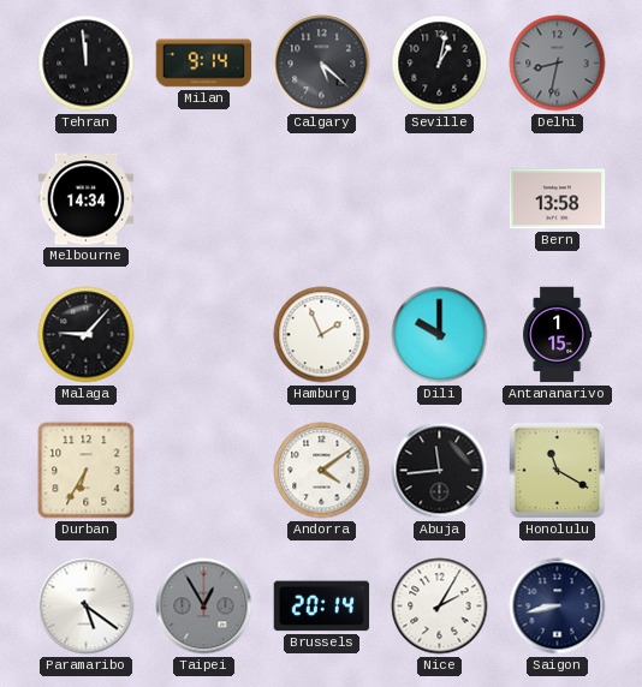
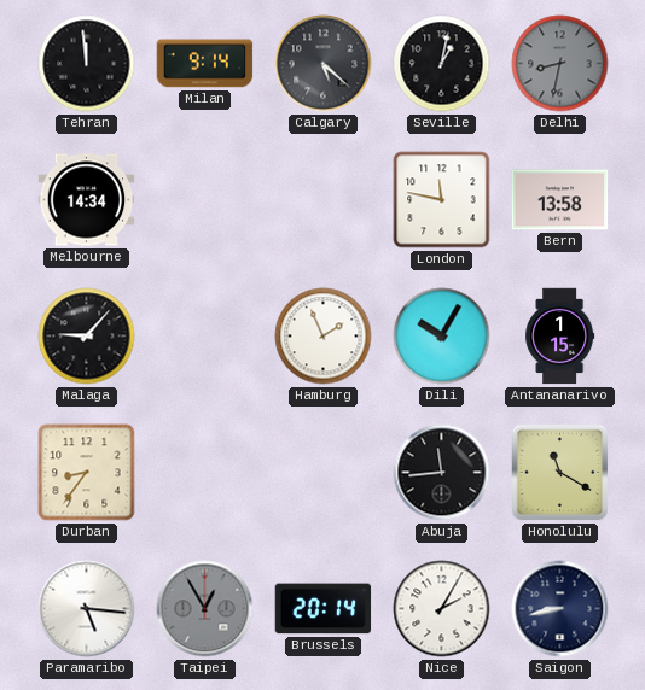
London: none -> 11:47 (442, 200)
Dili: 10:00 -> 10:05 (442, 337)
Durban: 6:35 -> 8:36 (87, 473)
Andorra: 4:09 -> none (322, 471)
Paramaribo: 5:21 -> 5:16 (87, 609)
